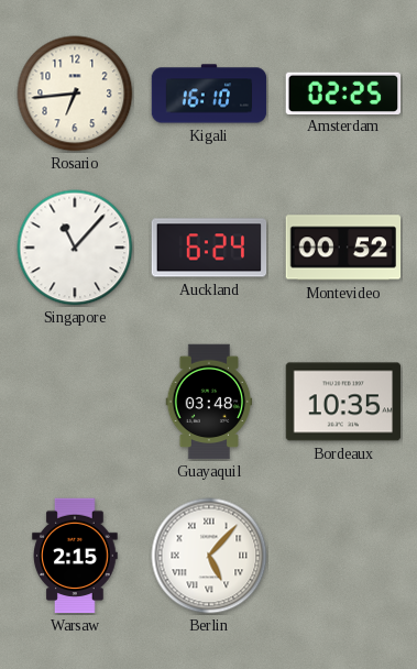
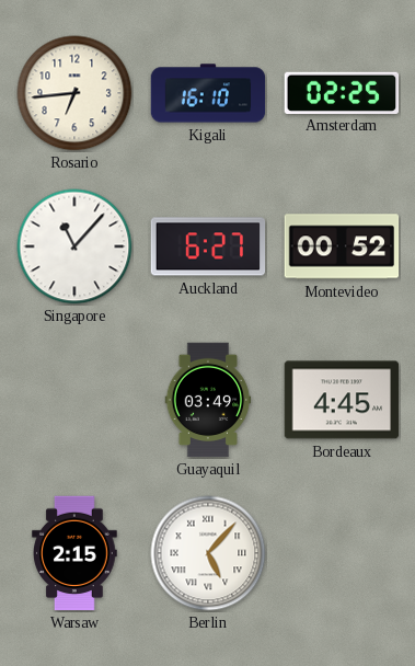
Auckland: 6:24 -> 6:27 (208, 246)
Guayaquil: 03:48 -> 03:49 (208, 400)
Bordeaux: 10:35 -> 4:45 (342, 400)
